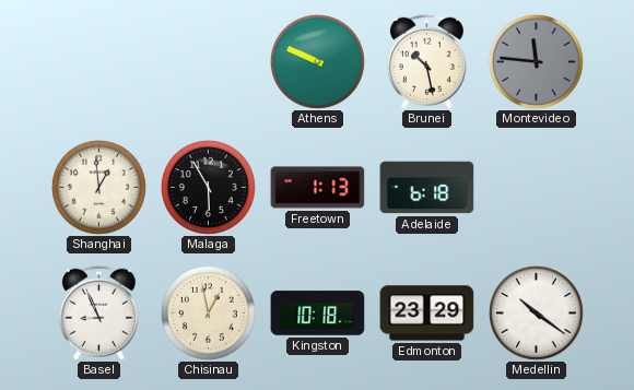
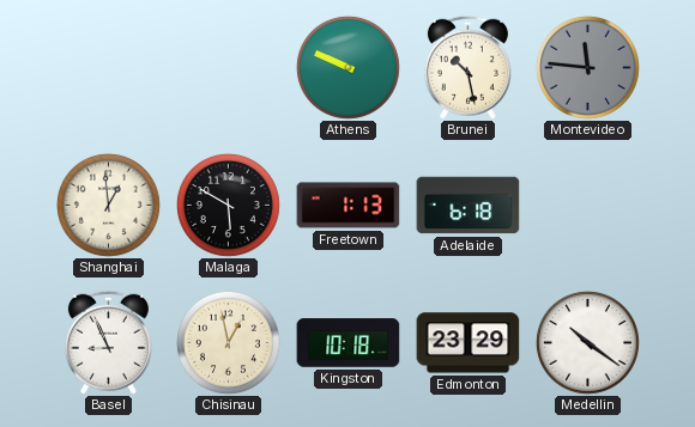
Malaga: 5:55 -> 5:50 (228, 205)
